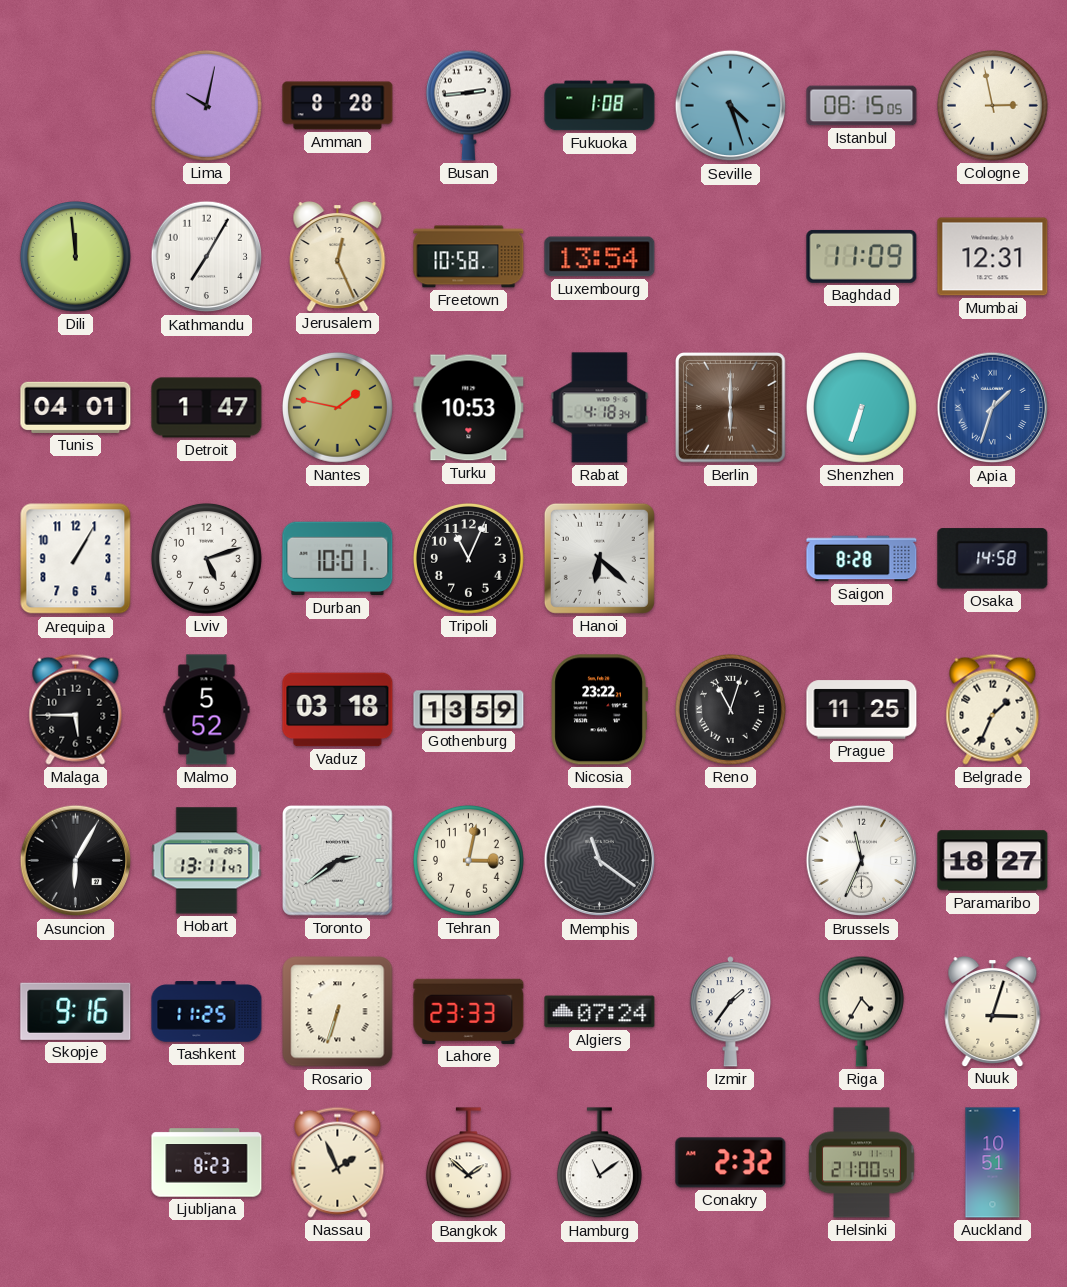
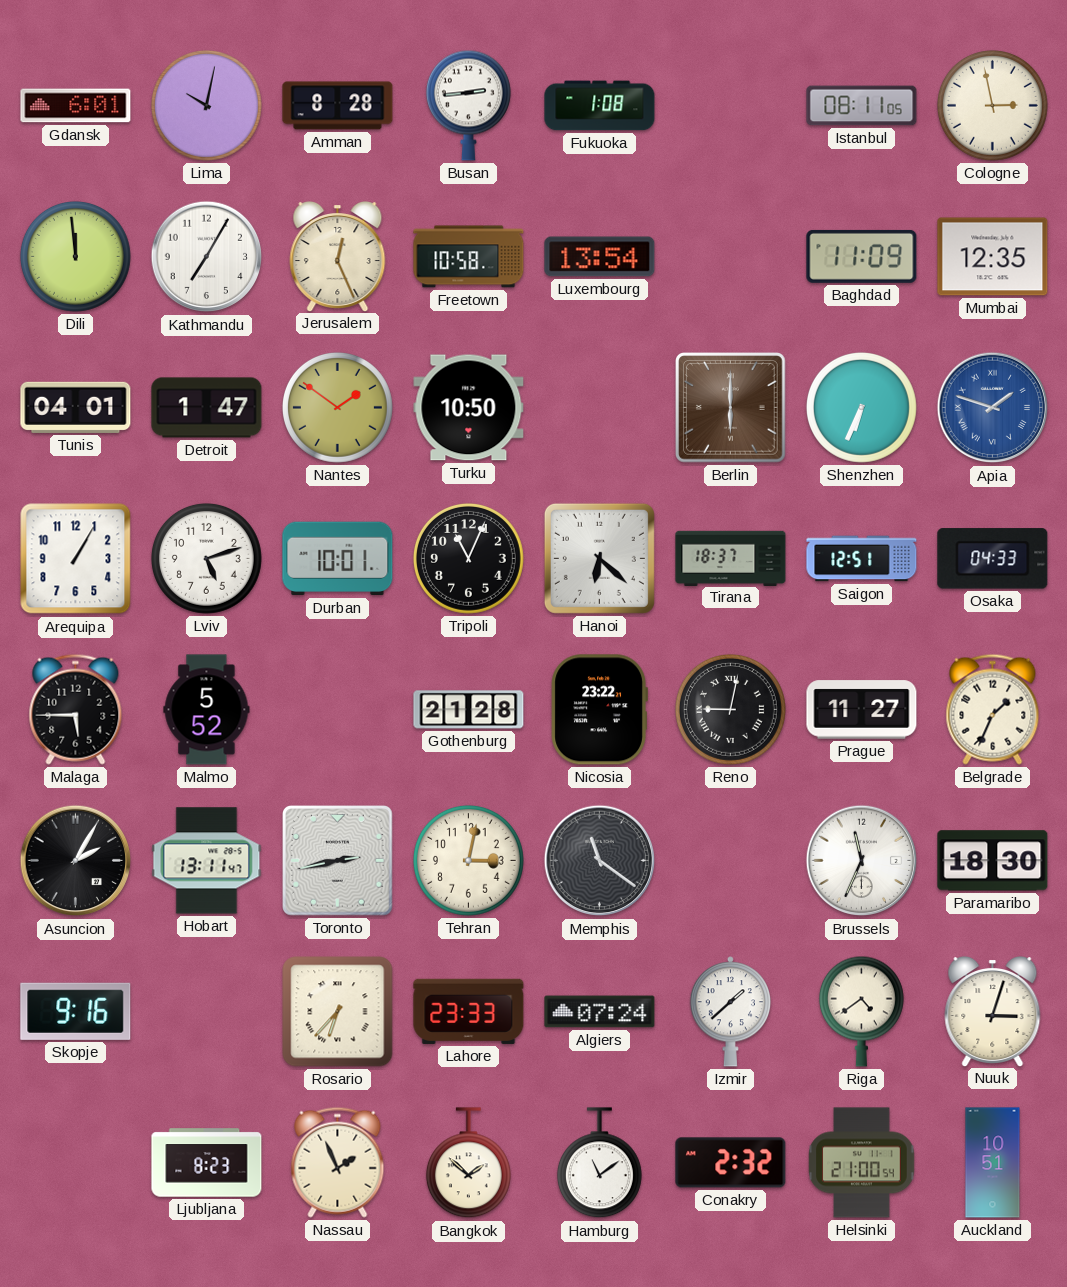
Gdansk: none -> 6:01 (76, 106)
Seville: 4:27 -> none (731, 106)
Istanbul: 08:15 -> 08:11 (862, 106)
Mumbai: 12:31 -> 12:35 (993, 257)
Nantes: 1:47 -> 1:51 (337, 407)
Turku: 10:53 -> 10:50 (469, 408)
Rabat: 4:18 -> none (600, 408)
Shenzhen: 6:33 -> 6:34 (861, 407)
Apia: 1:33 -> 1:48 (993, 408)
Tirana: none -> 18:37 (731, 558)
Saigon: 8:28 -> 12:51 (862, 559)
Osaka: 14:58 -> 04:33 (993, 559)
Vaduz: 03:18 -> none (338, 710)
Gothenburg: 13:59 -> 21:28 (469, 710)
Reno: 11:03 -> 9:02 (730, 709)
Prague: 11:25 -> 11:27 (862, 710)
Asuncion: 6:05 -> 2:05 (76, 861)
Toronto: 2:39 -> 2:43 (338, 861)
Paramaribo: 18:27 -> 18:30 (993, 861)
Tashkent: 11:25 -> none (207, 1012)
Rosario: 6:33 -> 6:37 (338, 1012)
Izmir: 1:36 -> 1:38 (730, 1012)
Riga: 4:35 -> 4:39 (861, 1011)
